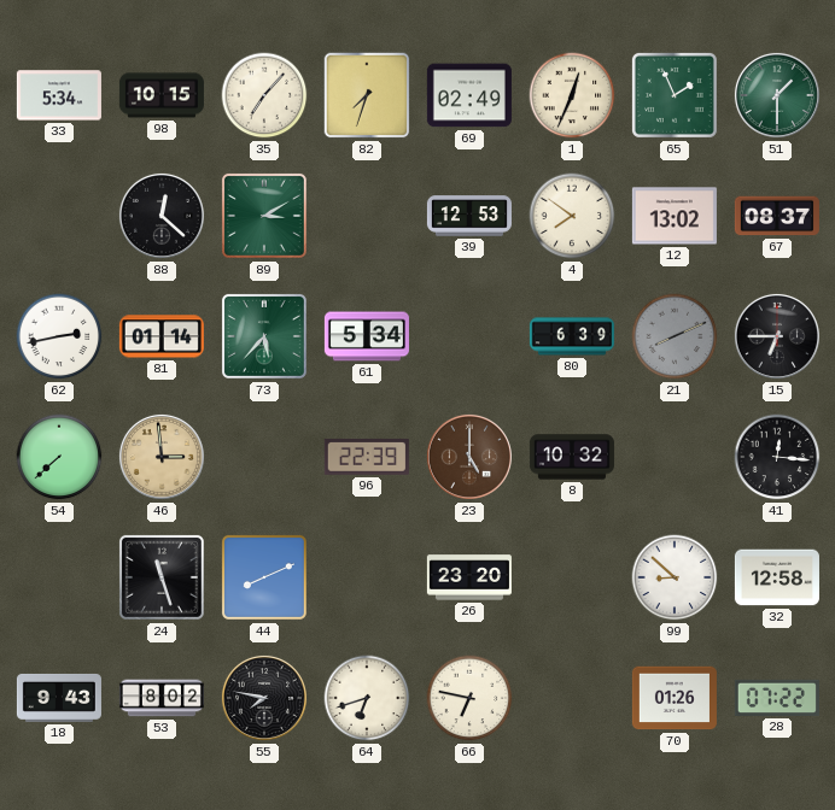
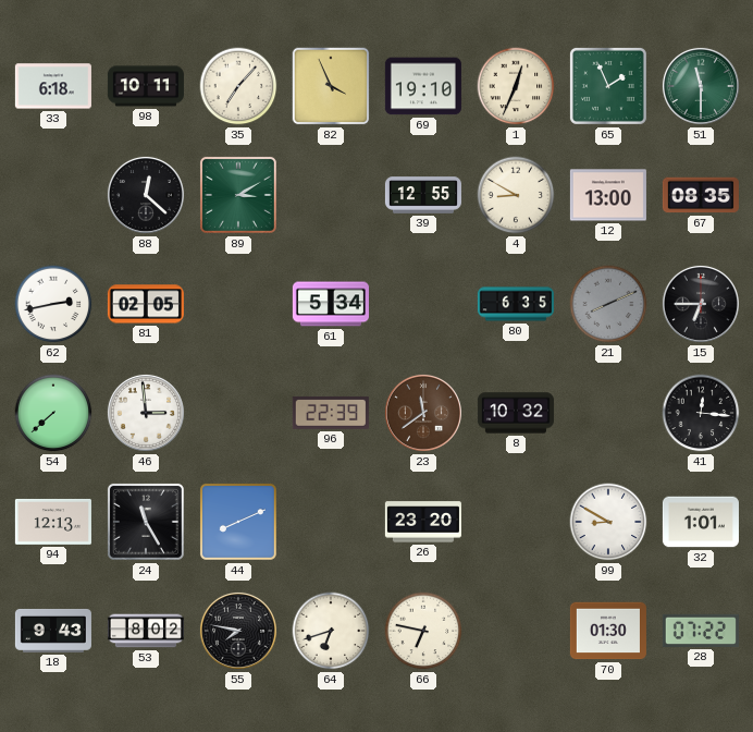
33: 5:34 -> 6:18 (53, 86)
98: 10:15 -> 10:11 (146, 86)
82: 7:33 -> 3:56 (331, 86)
69: 02:49 -> 19:10 (423, 86)
51: 1:30 -> 11:30 (701, 86)
39: 12:53 -> 12:55 (423, 195)
4: 7:51 -> 8:50 (516, 195)
12: 13:02 -> 13:00 (608, 195)
67: 08:37 -> 08:35 (701, 195)
81: 01:14 -> 02:05 (146, 304)
73: 5:37 -> none (264, 336)
80: 6:39 -> 6:35 (516, 304)
46 dial: champagne -> white (146, 413)
23: 5:00 -> 11:39 (423, 413)
94: none -> 12:13 (53, 522)
24: 11:27 -> 11:25 (146, 522)
99: 8:52 -> 8:50 (608, 522)
32: 12:58 -> 1:01 (701, 522)
70: 01:26 -> 01:30 (608, 631)
